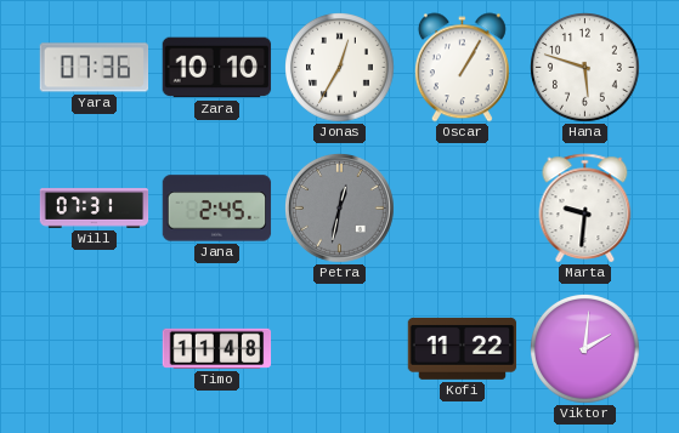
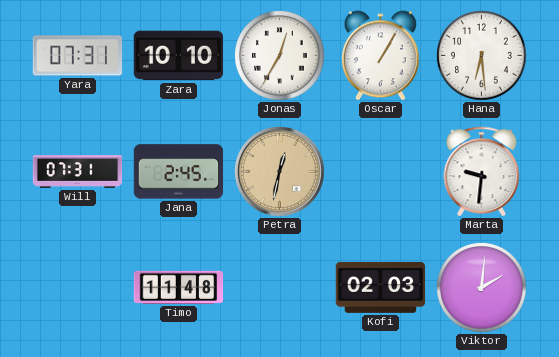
Yara: 07:36 -> 07:31 (78, 56)
Hana: 5:48 -> 6:29 (482, 56)
Petra dial: grey -> champagne (280, 172)
Kofi: 11:22 -> 02:03 (381, 288)
